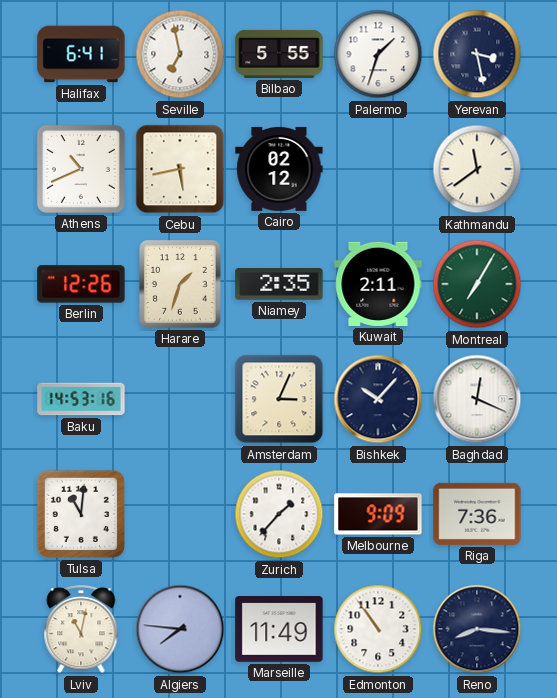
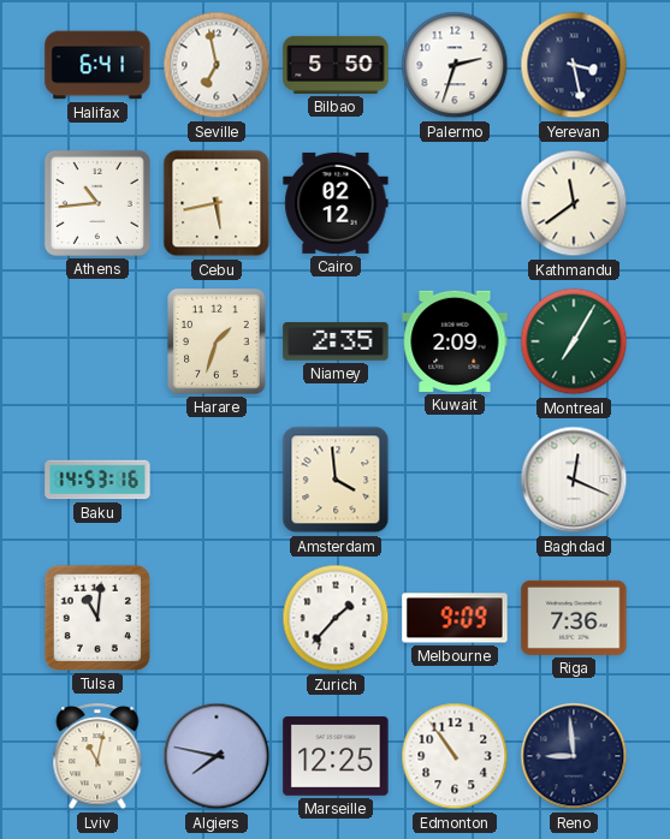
Bilbao: 5:55 -> 5:50 (336, 65)
Palermo: 1:33 -> 2:33 (455, 65)
Athens: 10:41 -> 10:44 (97, 203)
Berlin: 12:26 -> none (81, 284)
Kuwait: 2:11 -> 2:09 (455, 341)
Amsterdam: 3:04 -> 3:59 (336, 480)
Bishkek: 10:07 -> none (378, 399)
Algiers: 7:46 -> 7:47 (217, 756)
Marseille: 11:49 -> 12:25 (336, 756)
Reno: 8:16 -> 8:59 (574, 756)
